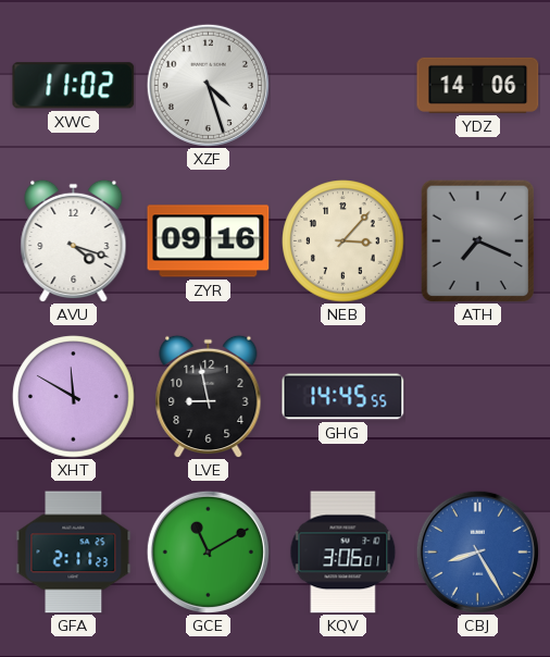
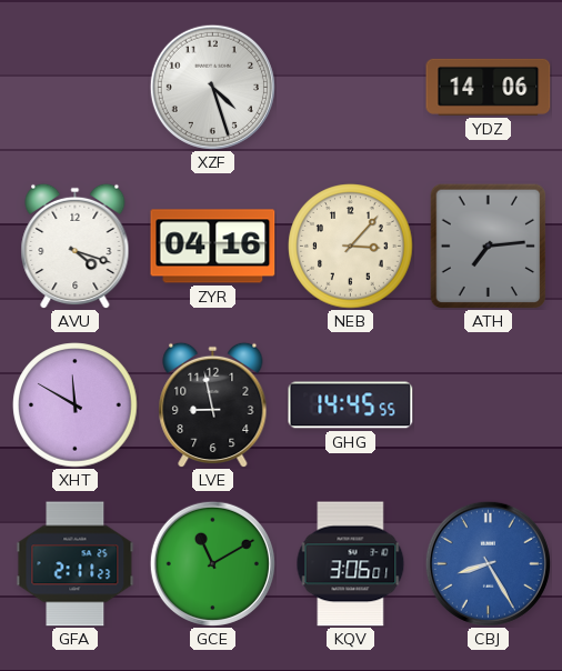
XWC: 11:02 -> none (74, 86)
ZYR: 09:16 -> 04:16 (213, 247)
ATH: 7:19 -> 7:14 (489, 246)
